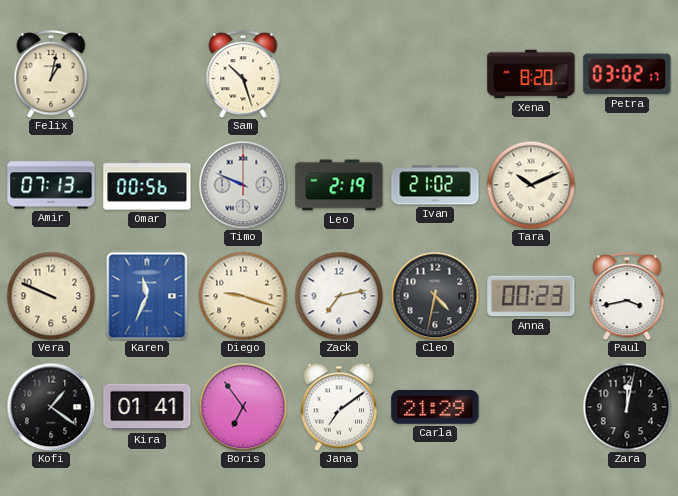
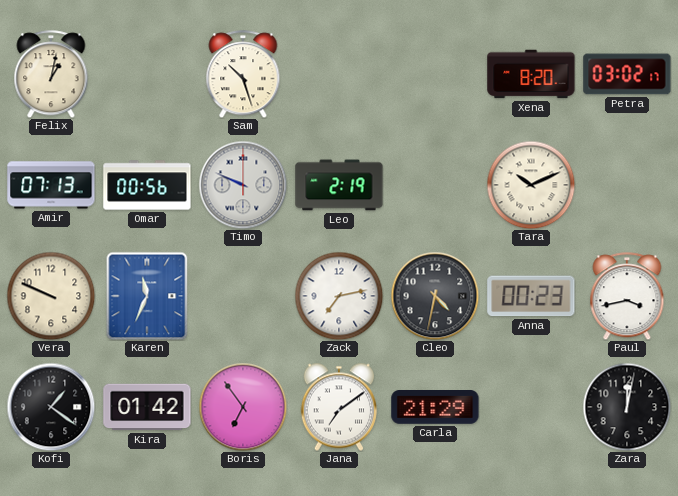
Ivan: 21:02 -> none (435, 185)
Diego: 9:18 -> none (243, 296)
Kira: 01:41 -> 01:42 (147, 407)
